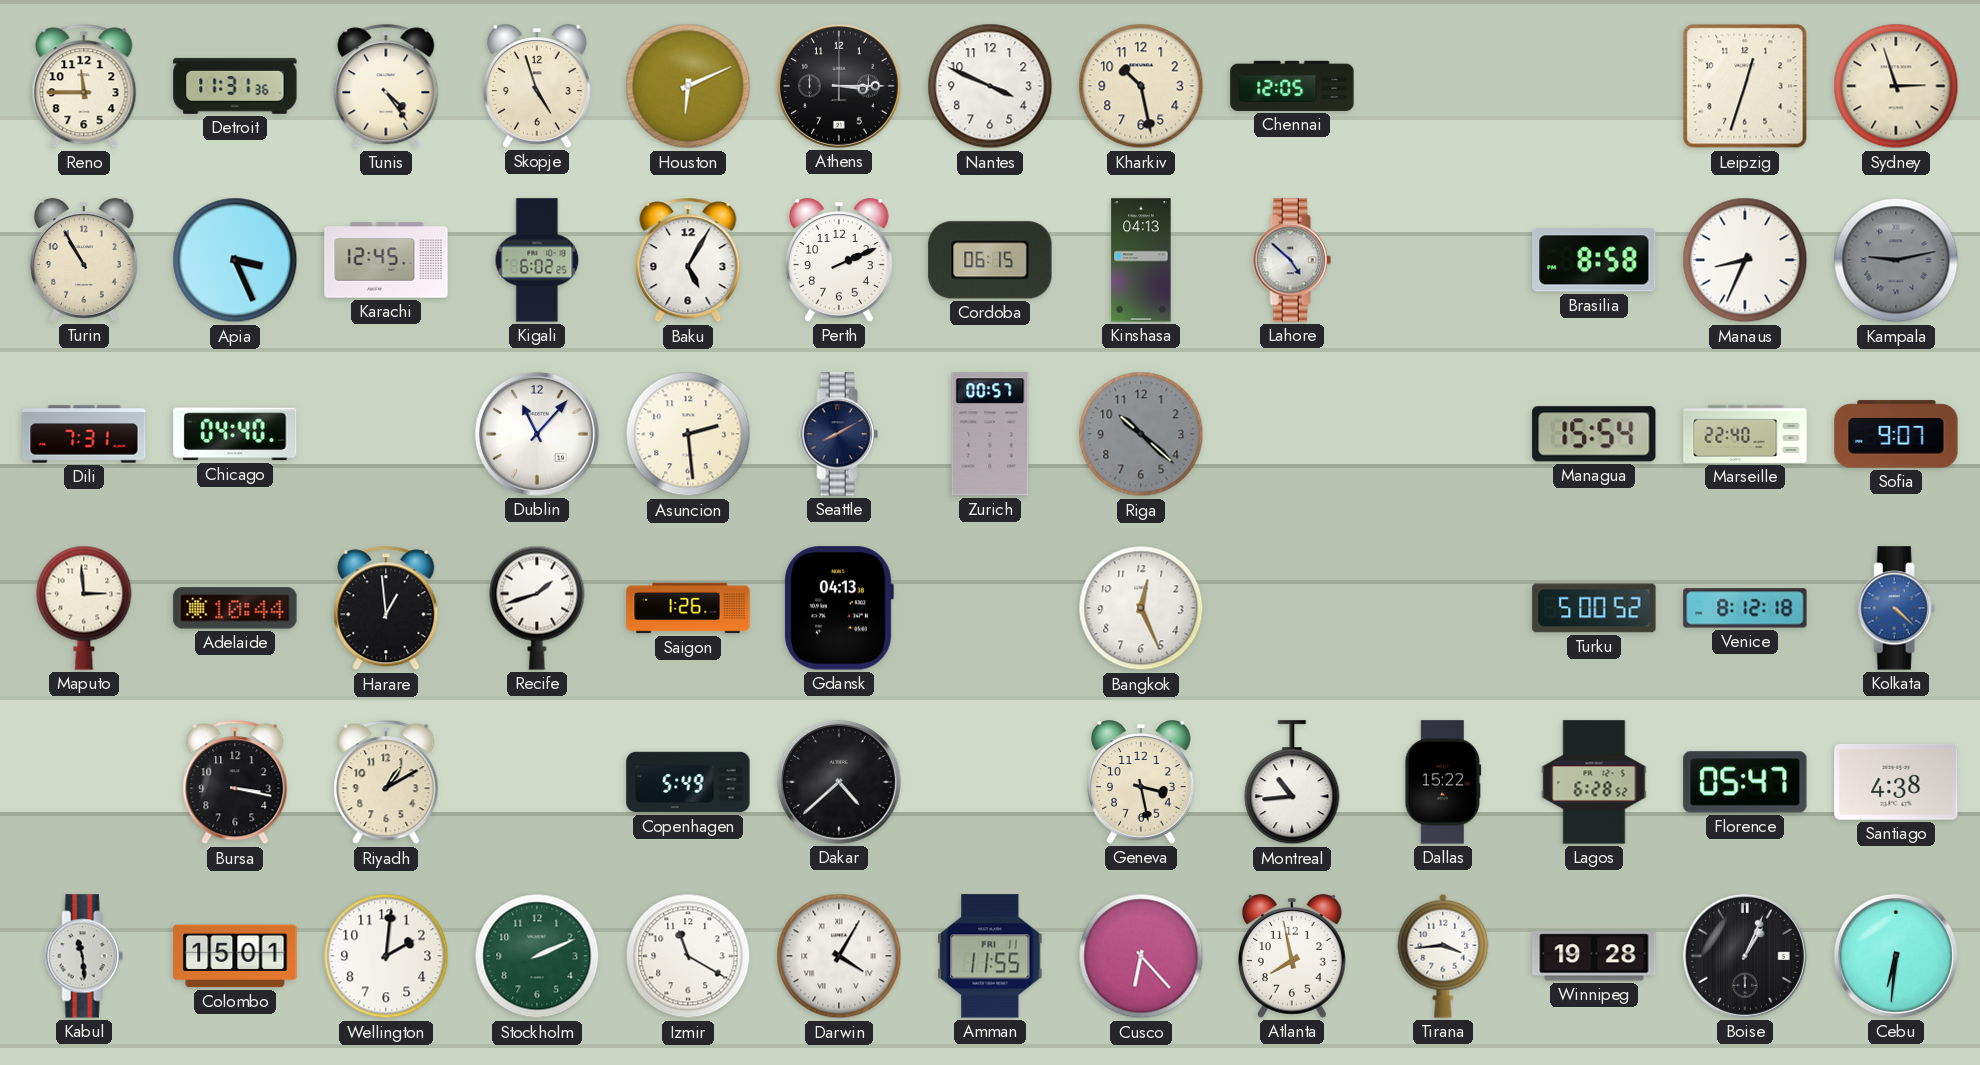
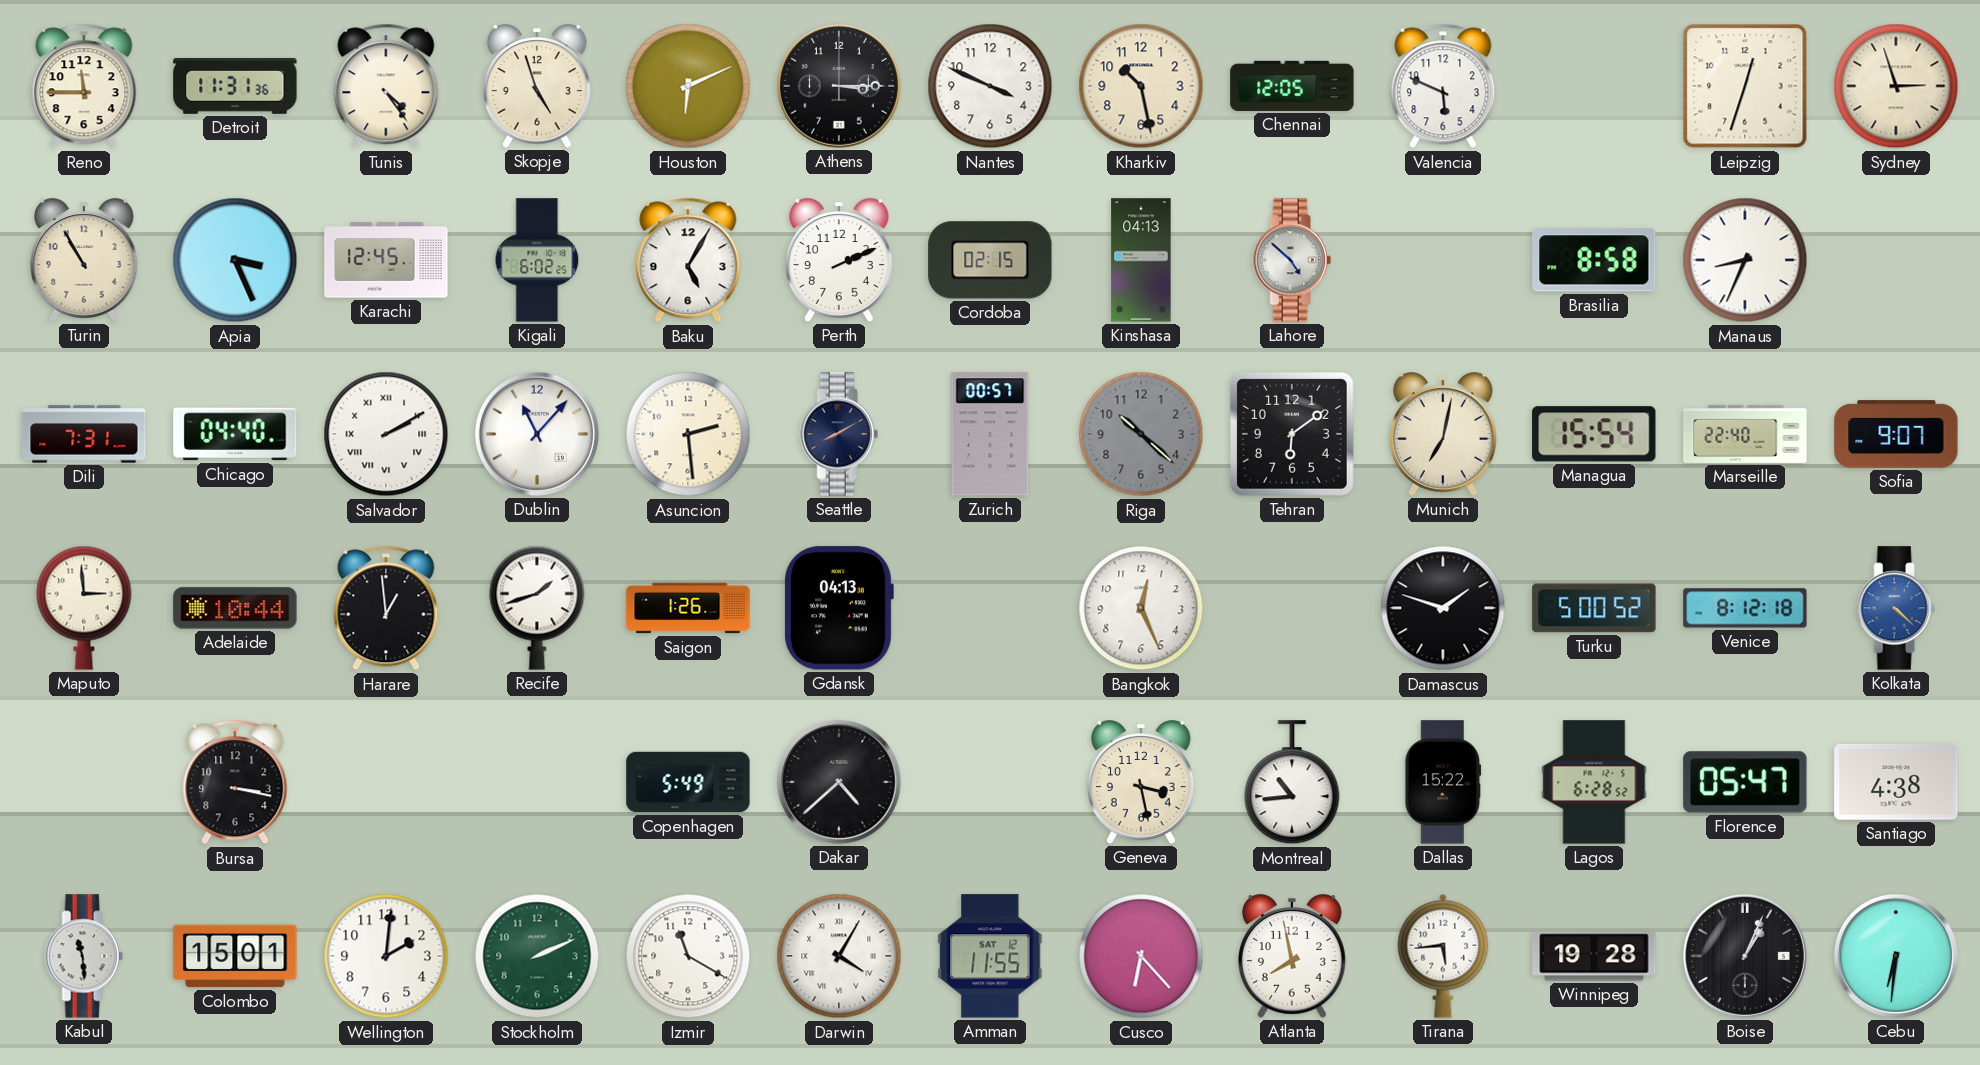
Valencia: none -> 5:49 (1443, 86)
Cordoba: 06:15 -> 02:15 (990, 260)
Kampala: 9:13 -> none (1896, 260)
Salvador: none -> 2:10 (386, 434)
Tehran: none -> 6:09 (1292, 434)
Munich: none -> 7:02 (1443, 434)
Damascus: none -> 1:48 (1443, 608)
Riyadh: 1:10 -> none (386, 782)
Amman date: FRI 11 -> SAT 12 (990, 956)
Tirana: 3:44 -> 5:44 (1443, 956)
